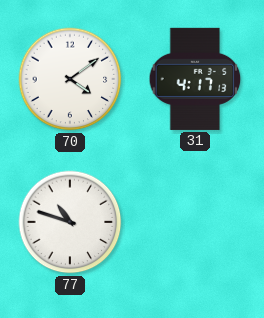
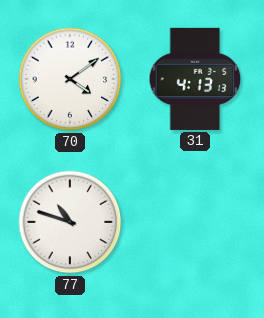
31: 4:17 -> 4:13 (195, 79)
